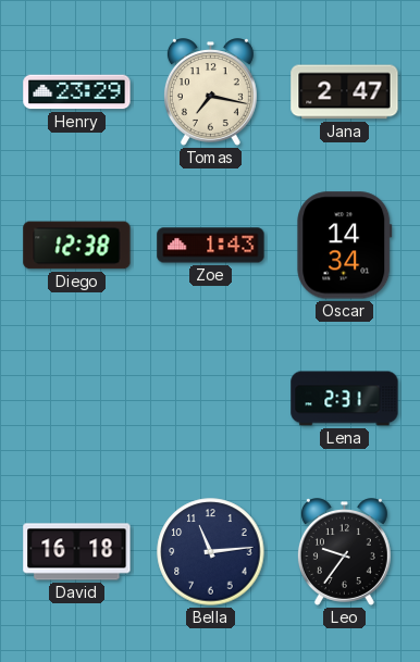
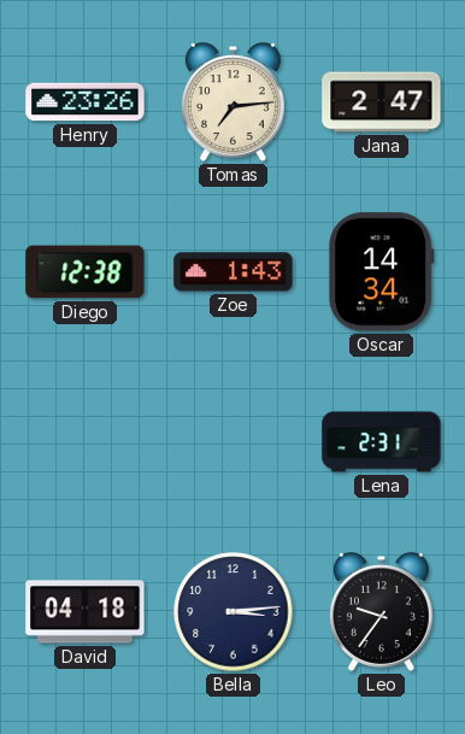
Henry: 23:29 -> 23:26 (86, 102)
Tomas: 7:17 -> 7:14 (232, 102)
David: 16:18 -> 04:18 (86, 612)
Bella: 11:14 -> 3:14 (234, 612)
